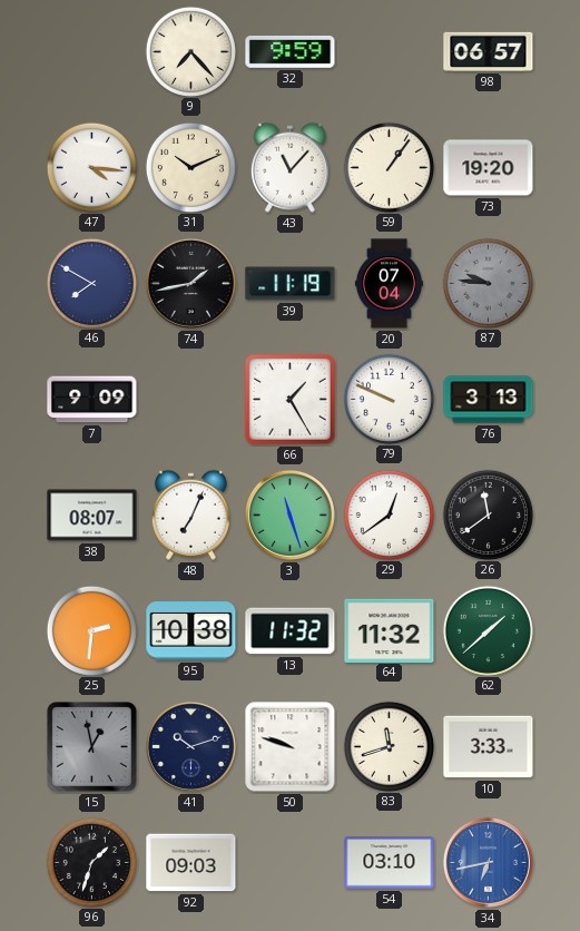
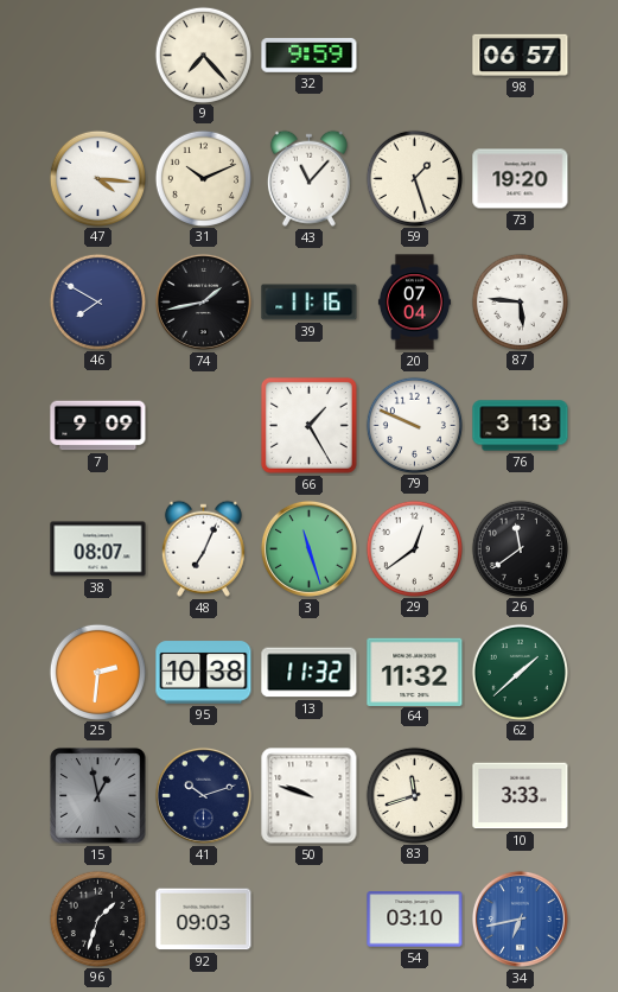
59: 1:06 -> 1:27 (414, 178)
39: 11:19 -> 11:16 (310, 303)
87: 9:46 -> 5:46 (520, 301)
87 dial: grey -> white (520, 301)
